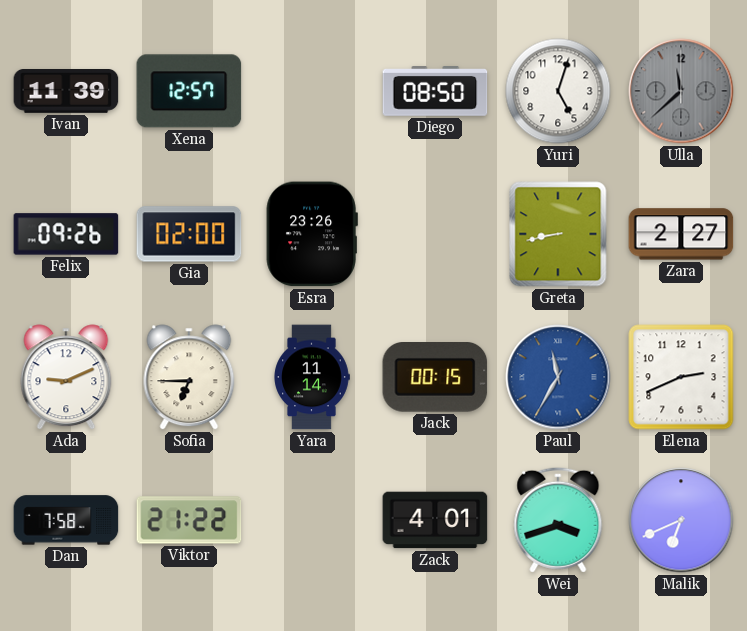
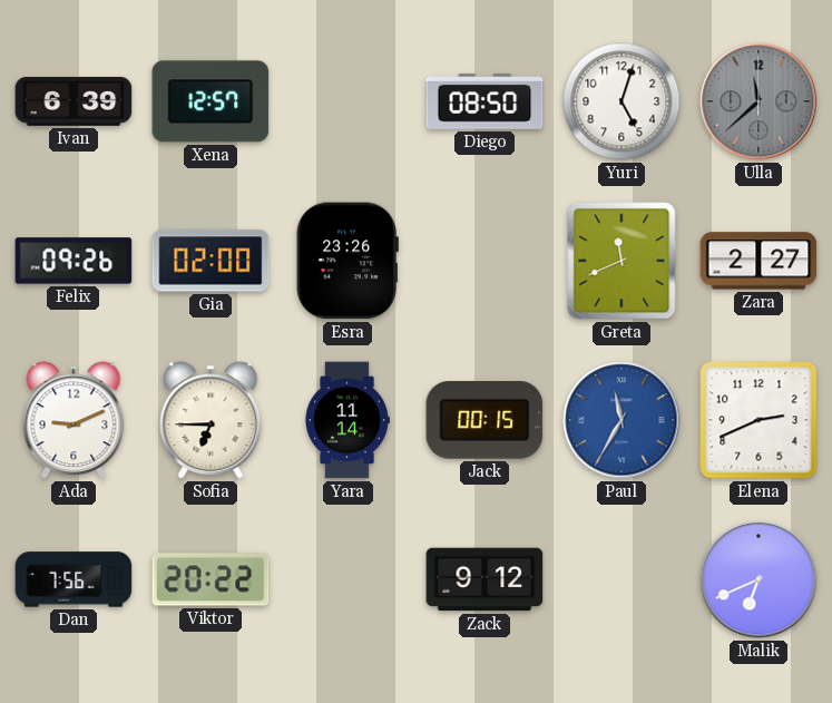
Ivan: 11:39 -> 6:39 (74, 102)
Greta: 8:43 -> 11:41 (621, 261)
Dan: 7:58 -> 7:56 (74, 579)
Viktor: 21:22 -> 20:22 (211, 579)
Zack: 4:01 -> 9:12 (484, 579)
Wei: 3:42 -> none (558, 520)
